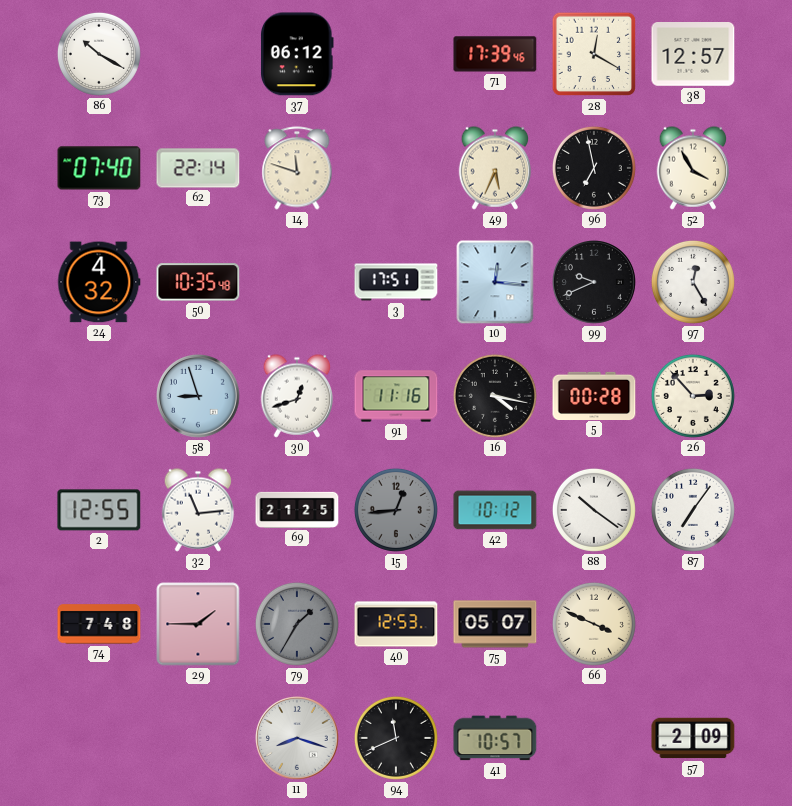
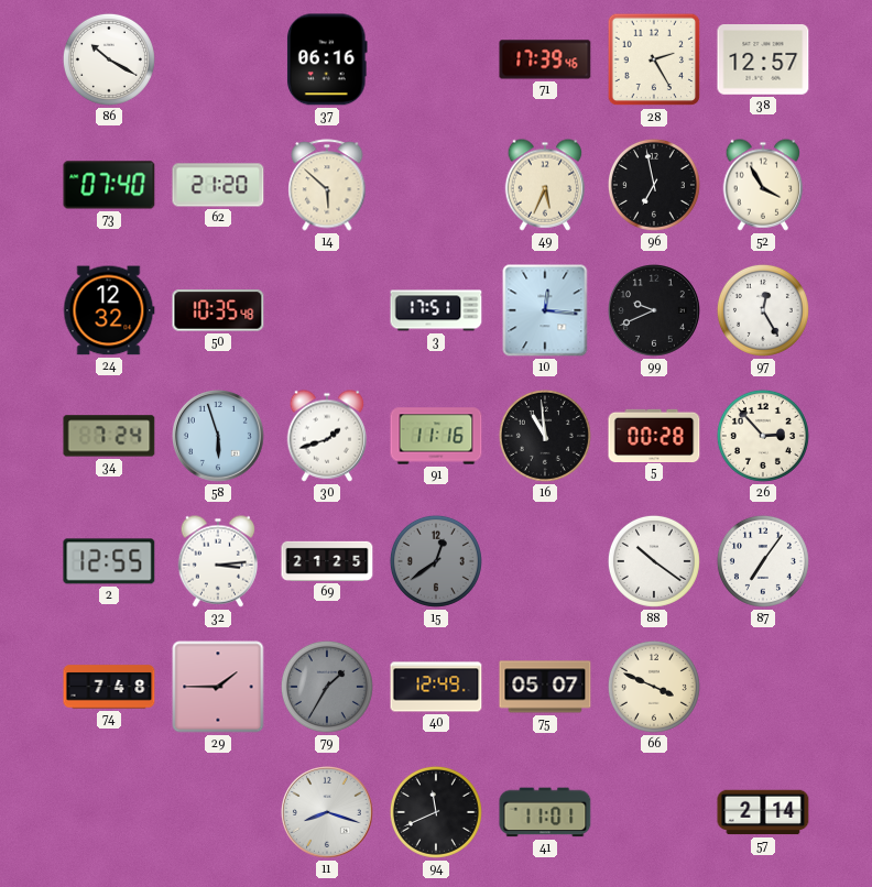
37: 06:12 -> 06:16 (327, 59)
28: 12:20 -> 2:25 (654, 59)
62: 22:14 -> 21:20 (218, 185)
14: 11:48 -> 5:52 (327, 185)
24: 4:32 -> 12:32 (109, 310)
34: none -> 7:24 (109, 436)
58: 8:57 -> 5:57 (219, 437)
30: 12:42 -> 1:42 (327, 436)
16: 4:17 -> 10:59 (545, 436)
32: 11:14 -> 3:14 (218, 561)
15: 12:44 -> 12:39 (436, 561)
42: 10:12 -> none (495, 510)
40: 12:53 -> 12:49 (436, 687)
41: 10:57 -> 11:01 (545, 812)
57: 2:09 -> 2:14 (763, 812)
